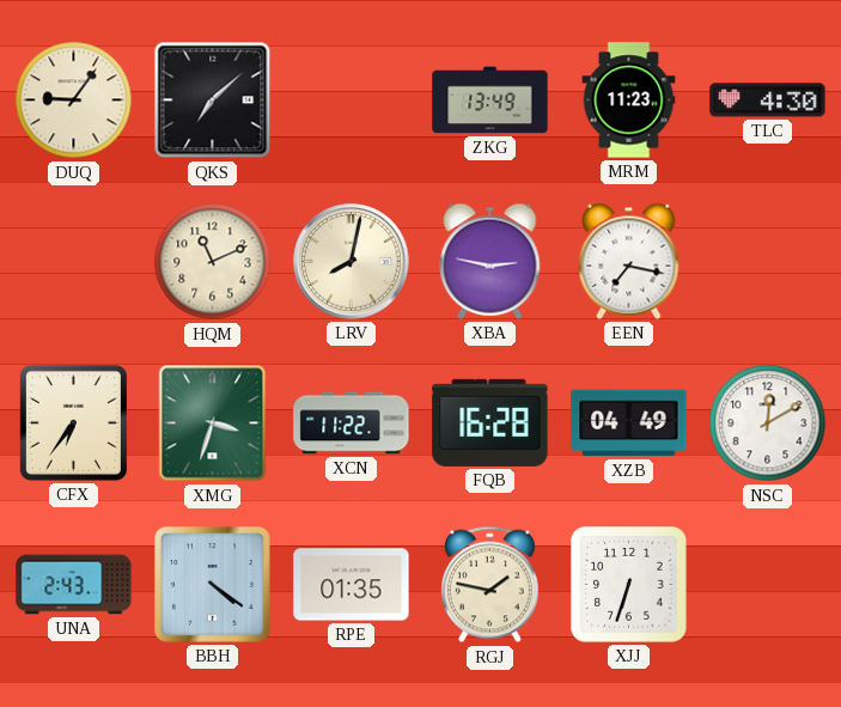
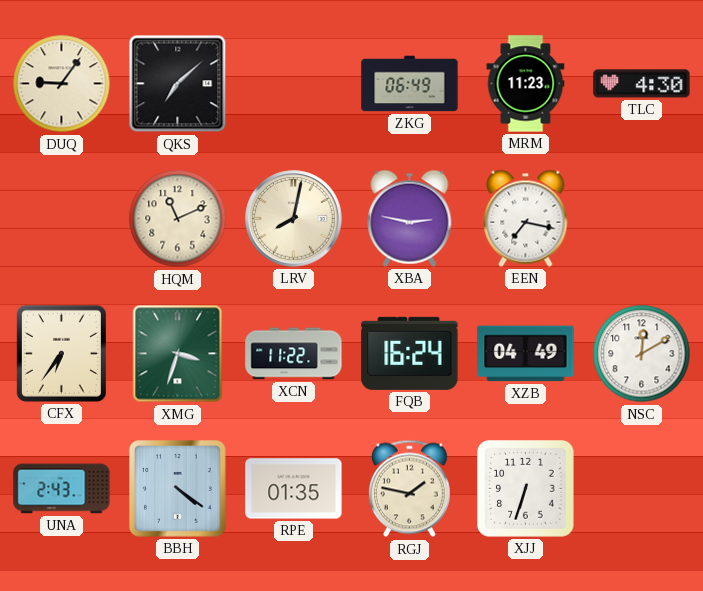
ZKG: 13:49 -> 06:49 (410, 84)
FQB: 16:28 -> 16:24 (410, 353)
